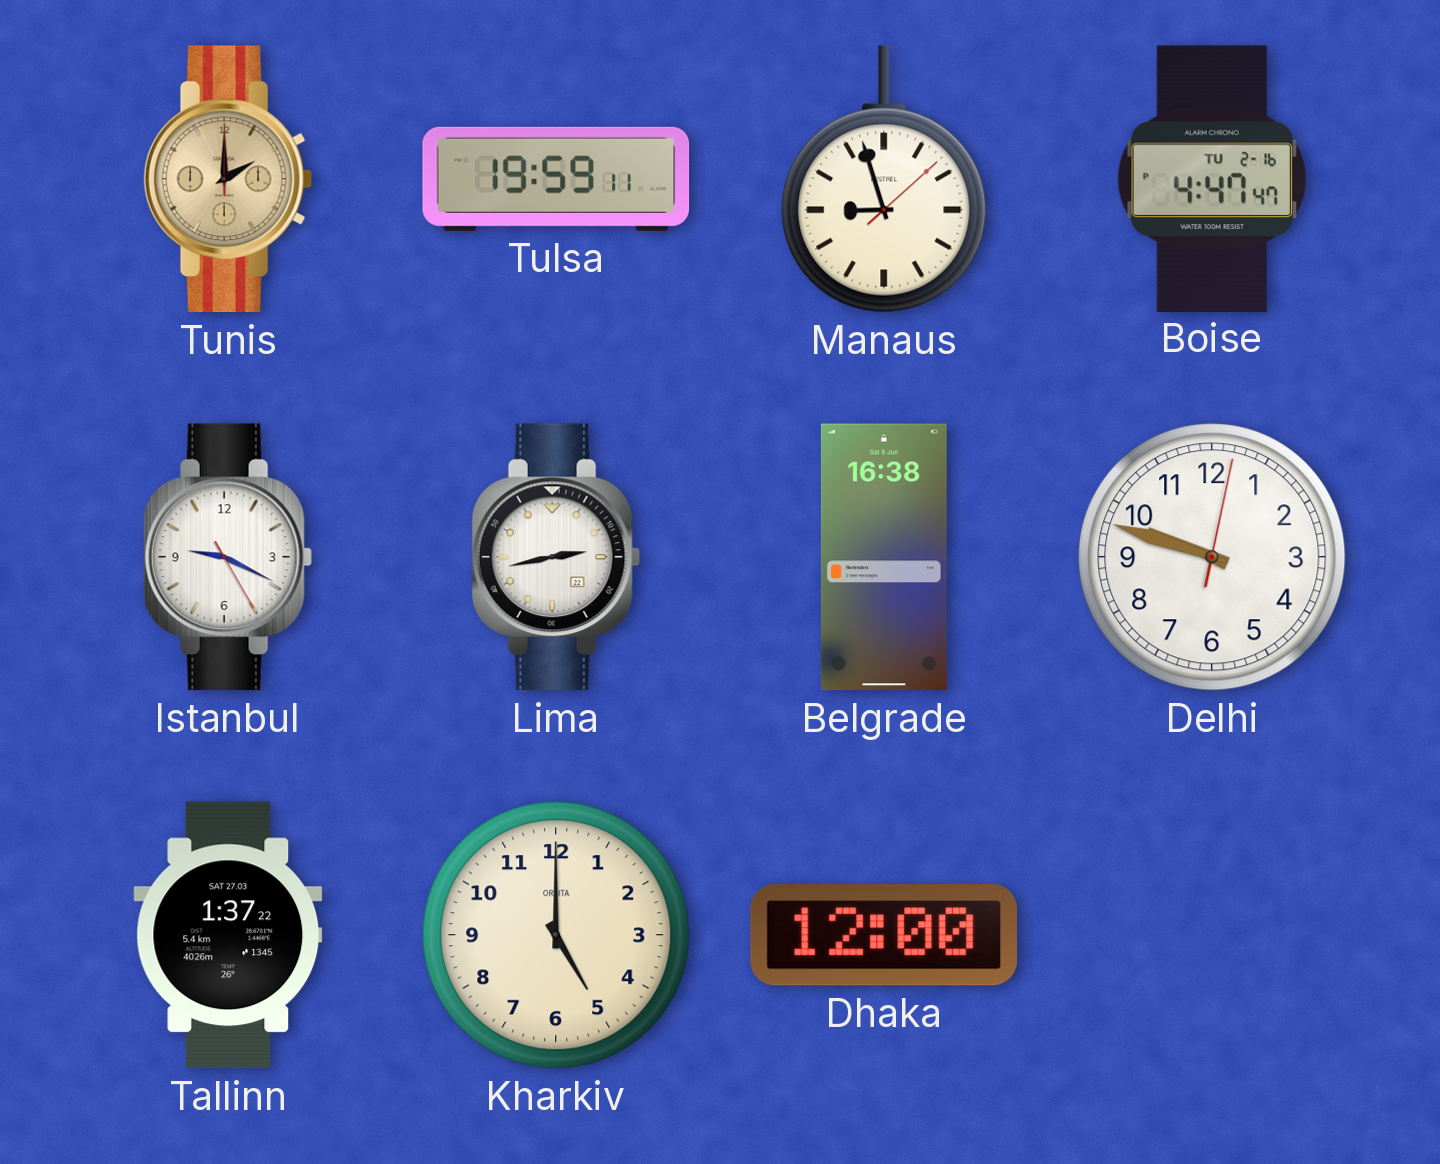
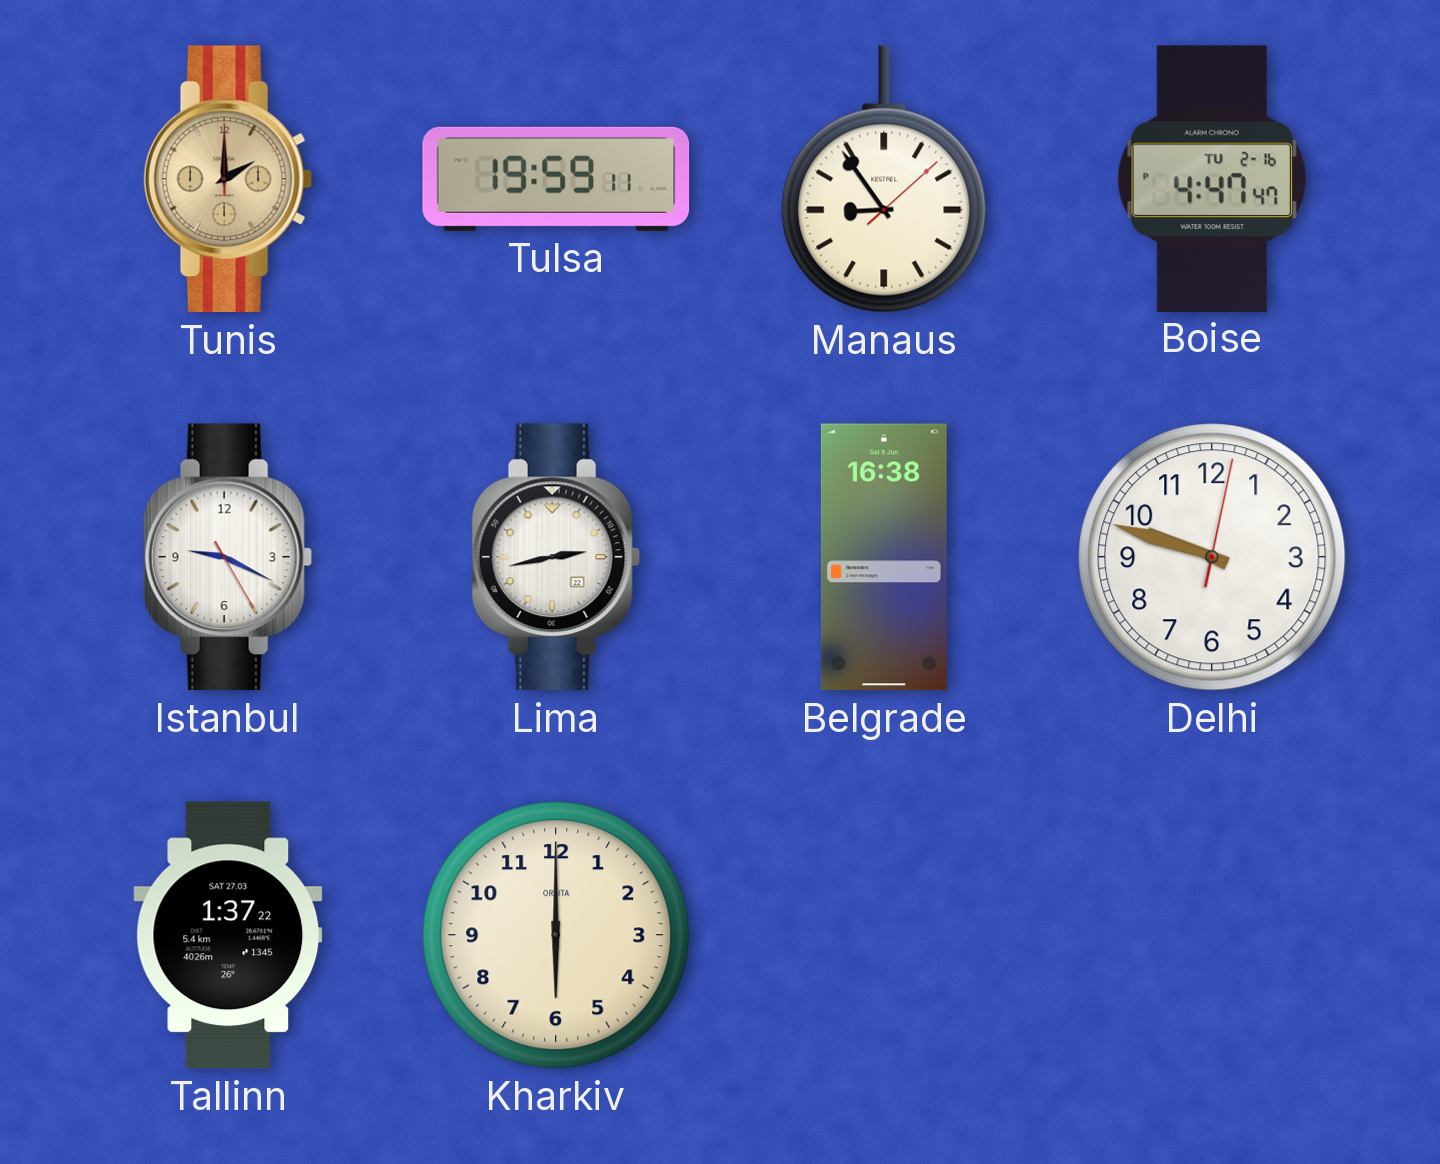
Manaus: 8:57 -> 8:54 (884, 179)
Kharkiv: 5:00 -> 6:00 (556, 935)
Dhaka: 12:00 -> none (884, 935)
